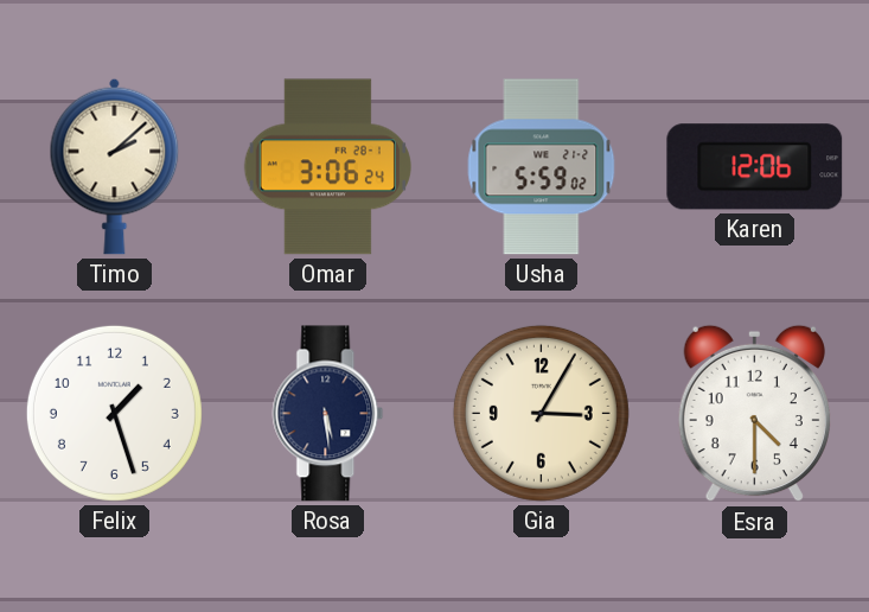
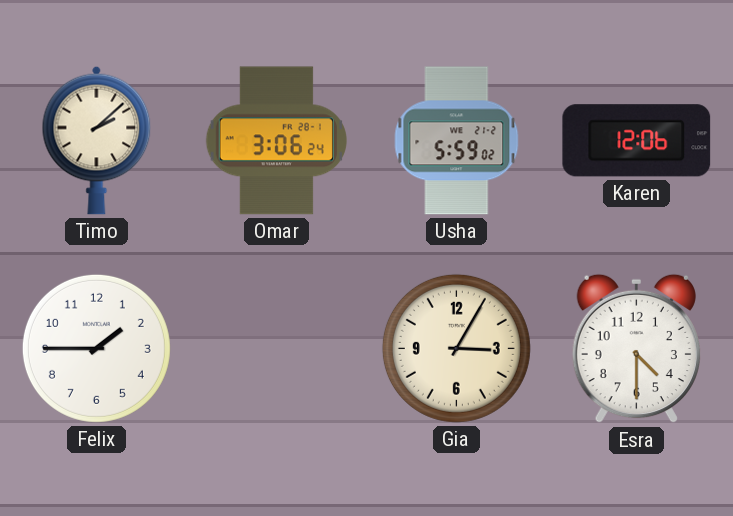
Felix: 1:27 -> 1:45 (96, 348)
Rosa: 5:29 -> none (328, 414)
